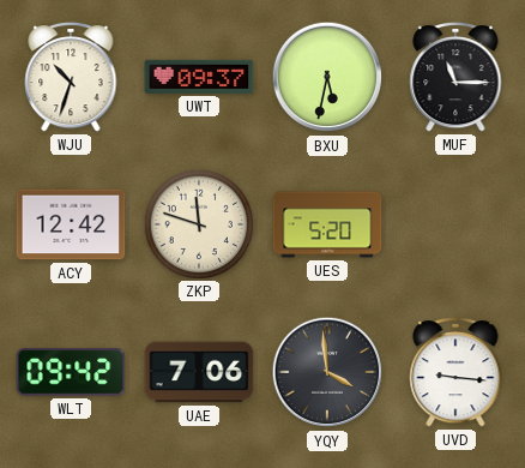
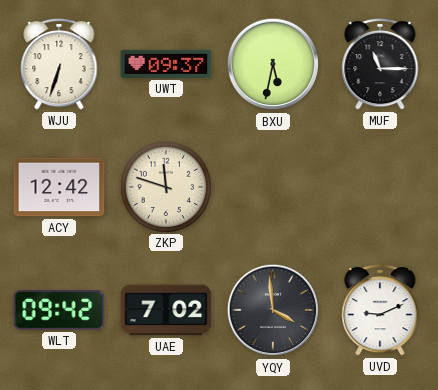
WJU: 10:33 -> 6:33 (59, 65)
UES: 5:20 -> none (327, 224)
UAE: 7:06 -> 7:02 (166, 310)
UVD: 9:16 -> 9:11 (380, 311)
